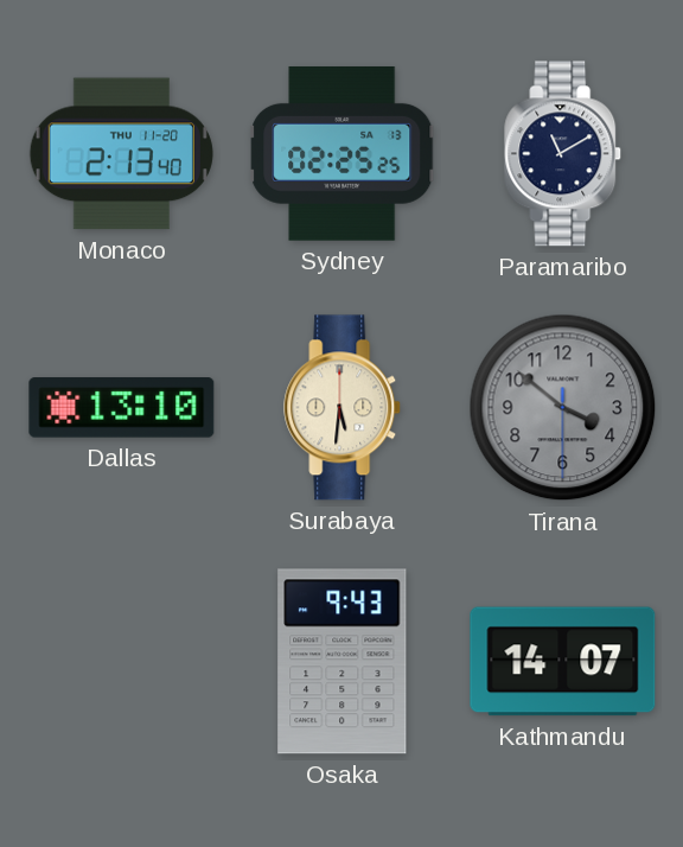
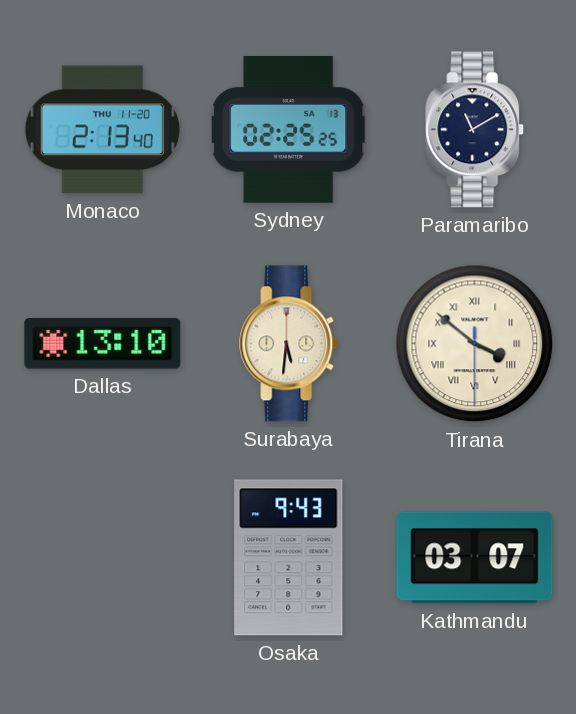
Tirana dial: grey -> cream (475, 344)
Tirana numerals: Arabic -> Roman (475, 344)
Kathmandu: 14:07 -> 03:07 (475, 558)
